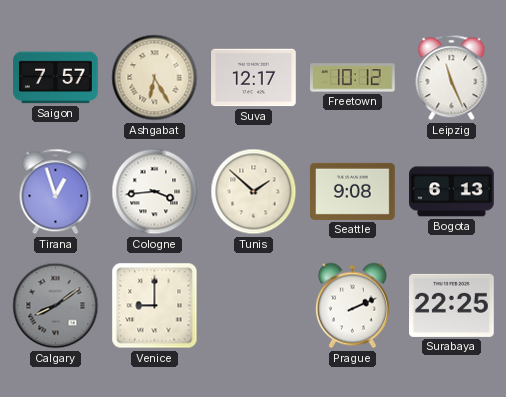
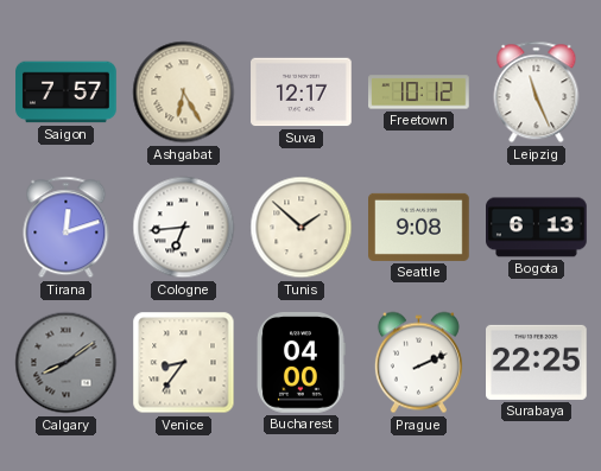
Tirana: 12:57 -> 12:12 (67, 228)
Cologne: 3:44 -> 6:44 (184, 228)
Venice: 9:00 -> 8:36 (184, 363)
Bucharest: none -> 04:00 (302, 363)
